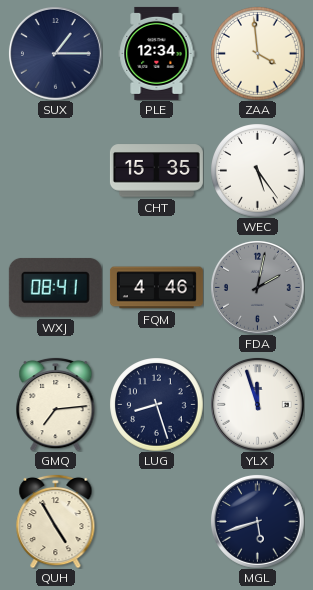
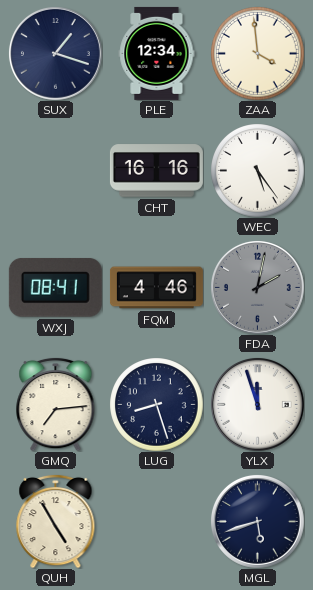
SUX: 1:15 -> 1:18 (55, 53)
CHT: 15:35 -> 16:16 (156, 171)
